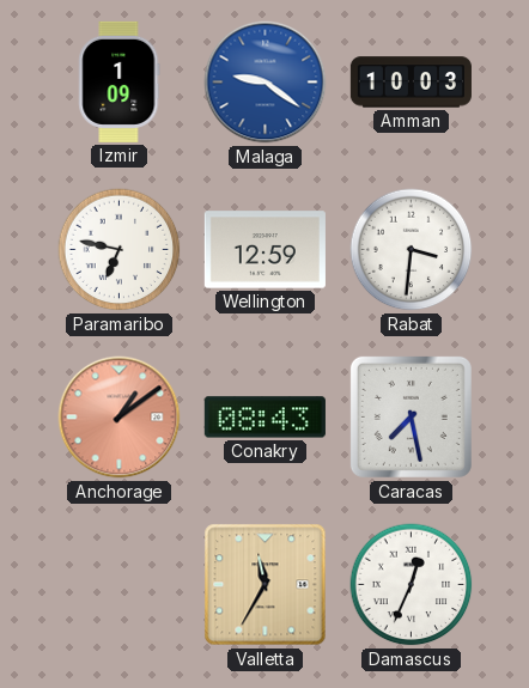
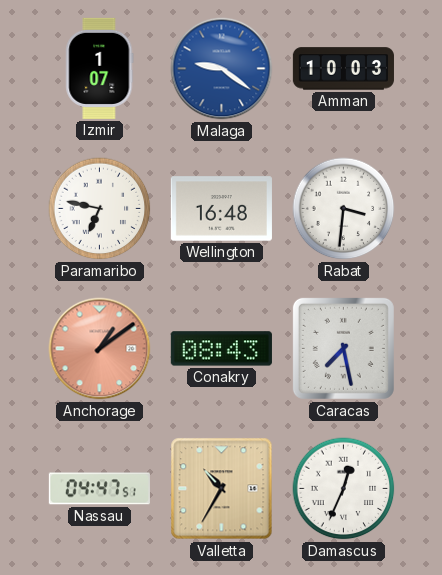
Izmir: 1:09 -> 1:07 (100, 68)
Wellington: 12:59 -> 16:48 (221, 209)
Nassau: none -> 04:47 (99, 489)
Valletta: 11:35 -> 10:35 (222, 489)
